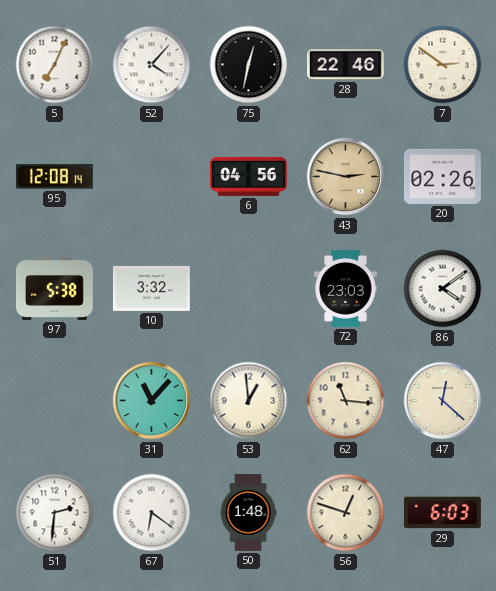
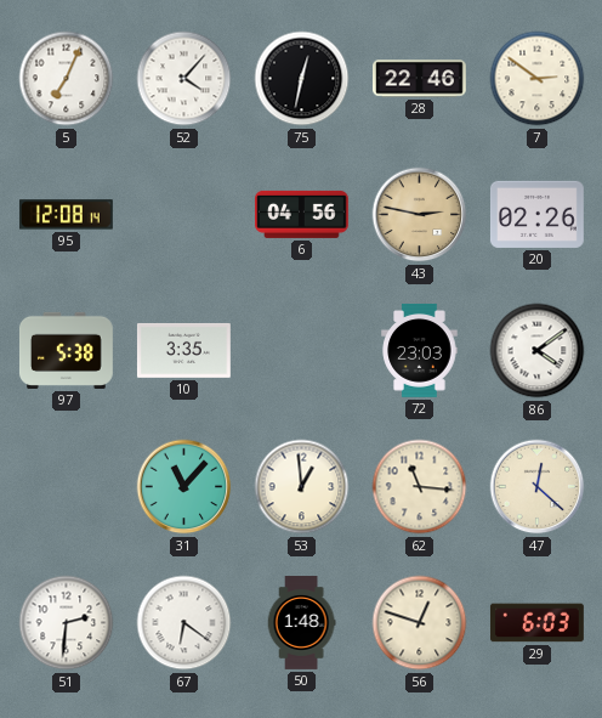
10: 3:32 -> 3:35 (183, 351)
